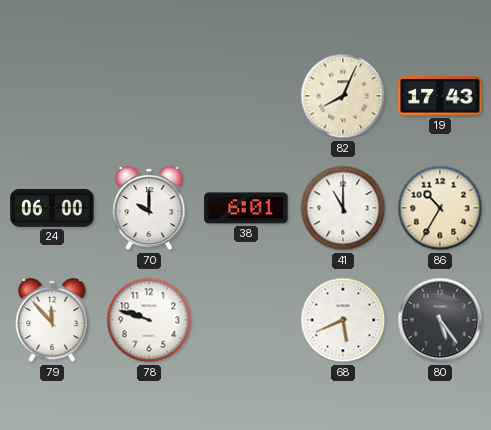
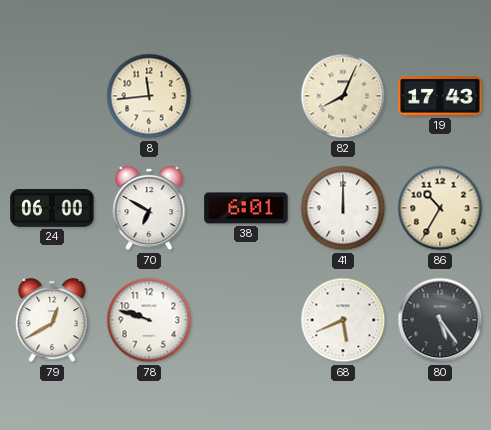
8: none -> 11:44 (149, 96)
70: 10:00 -> 6:50 (149, 208)
41: 11:00 -> 12:00 (343, 208)
79: 11:53 -> 12:40 (52, 320)
